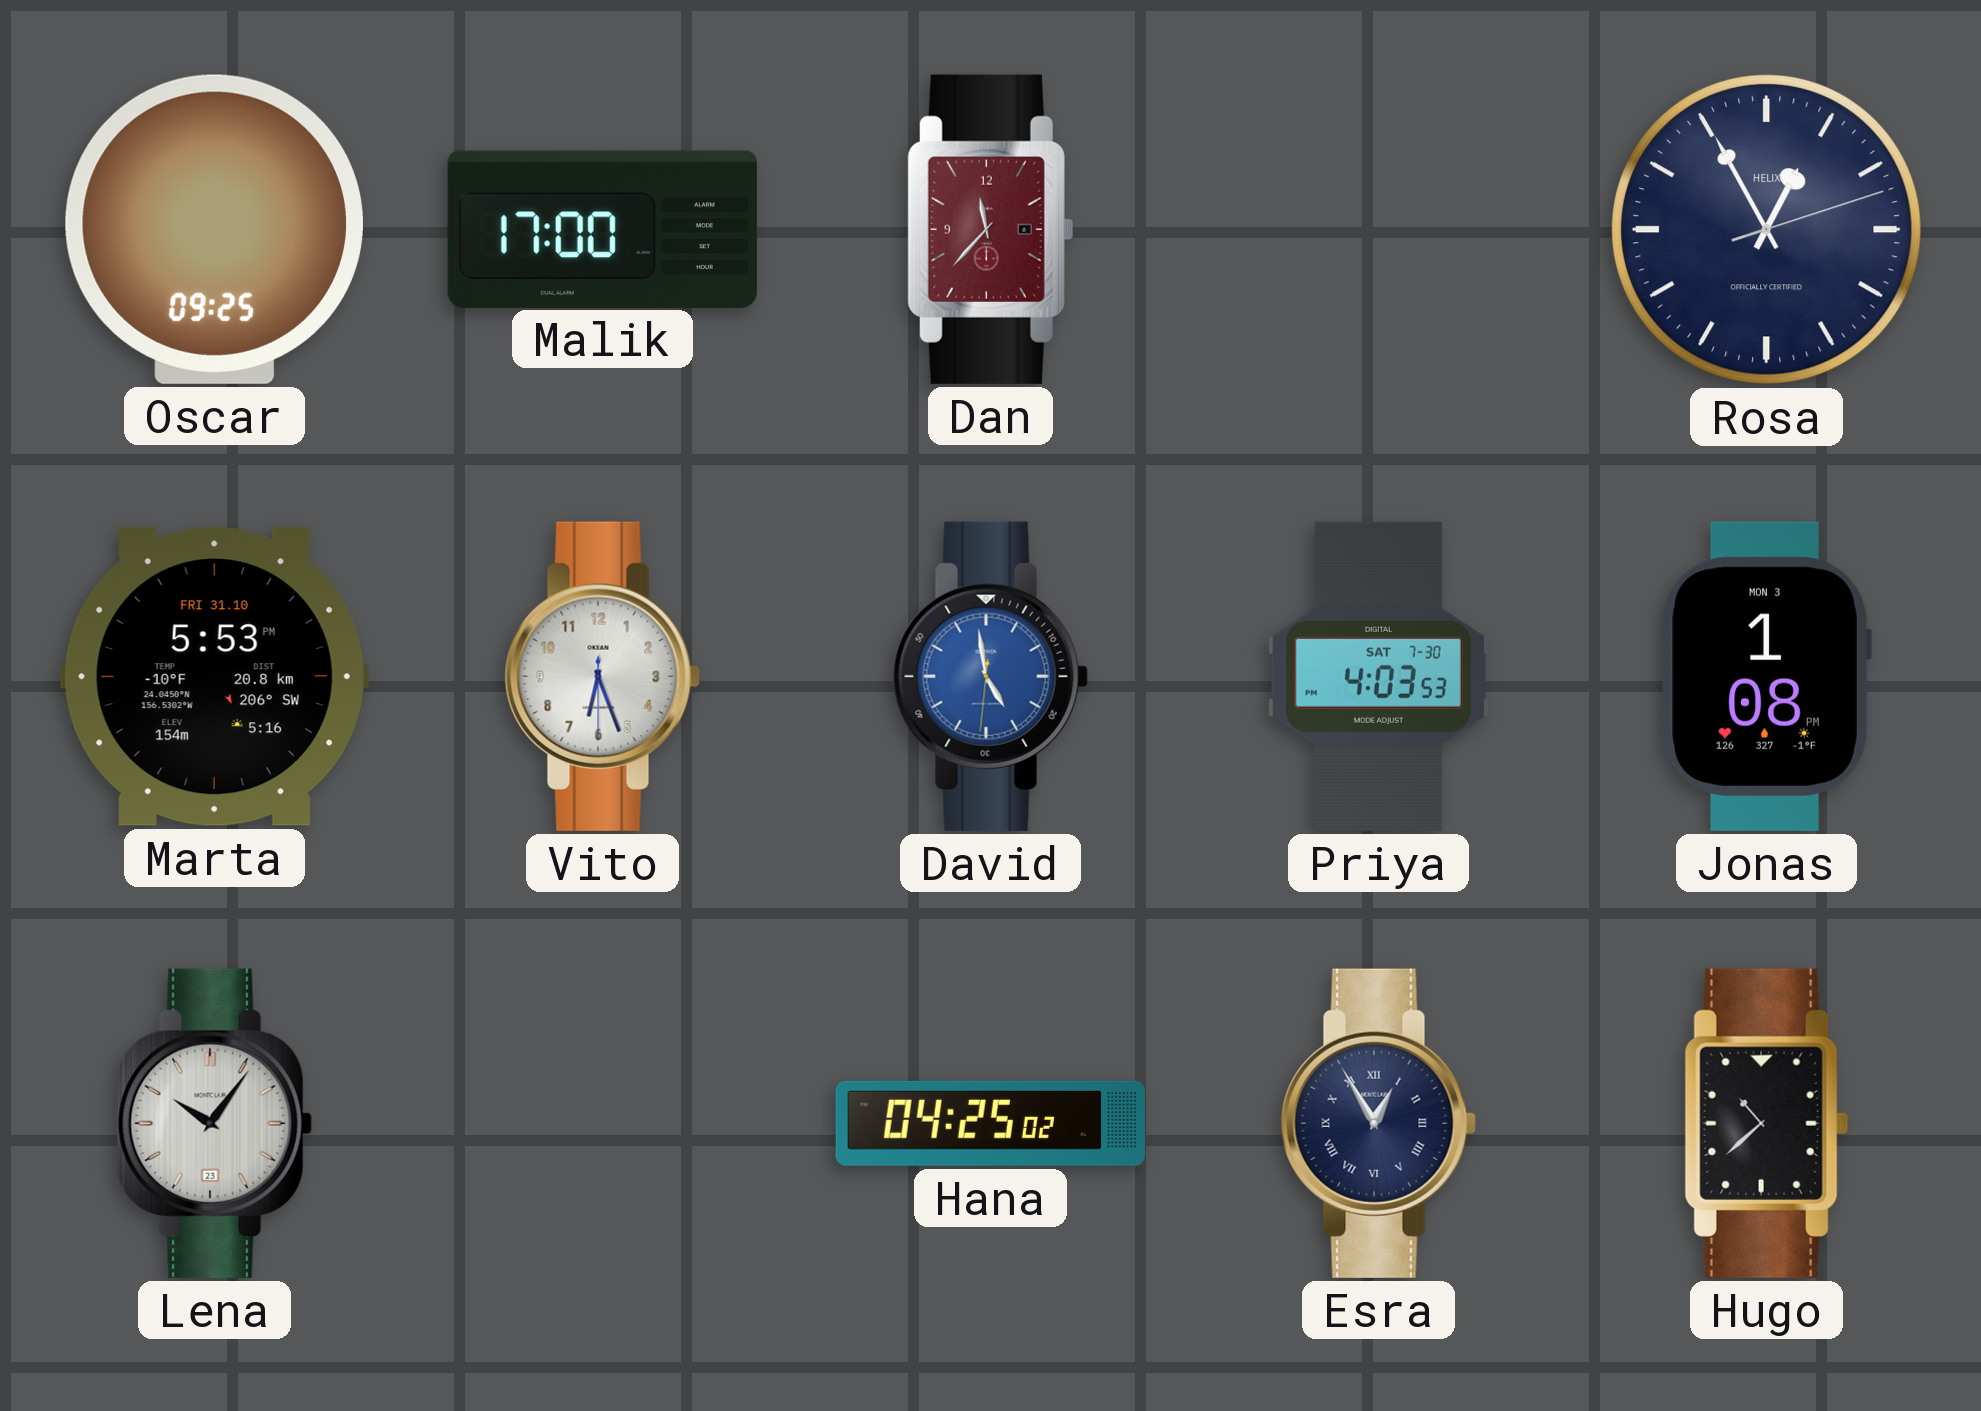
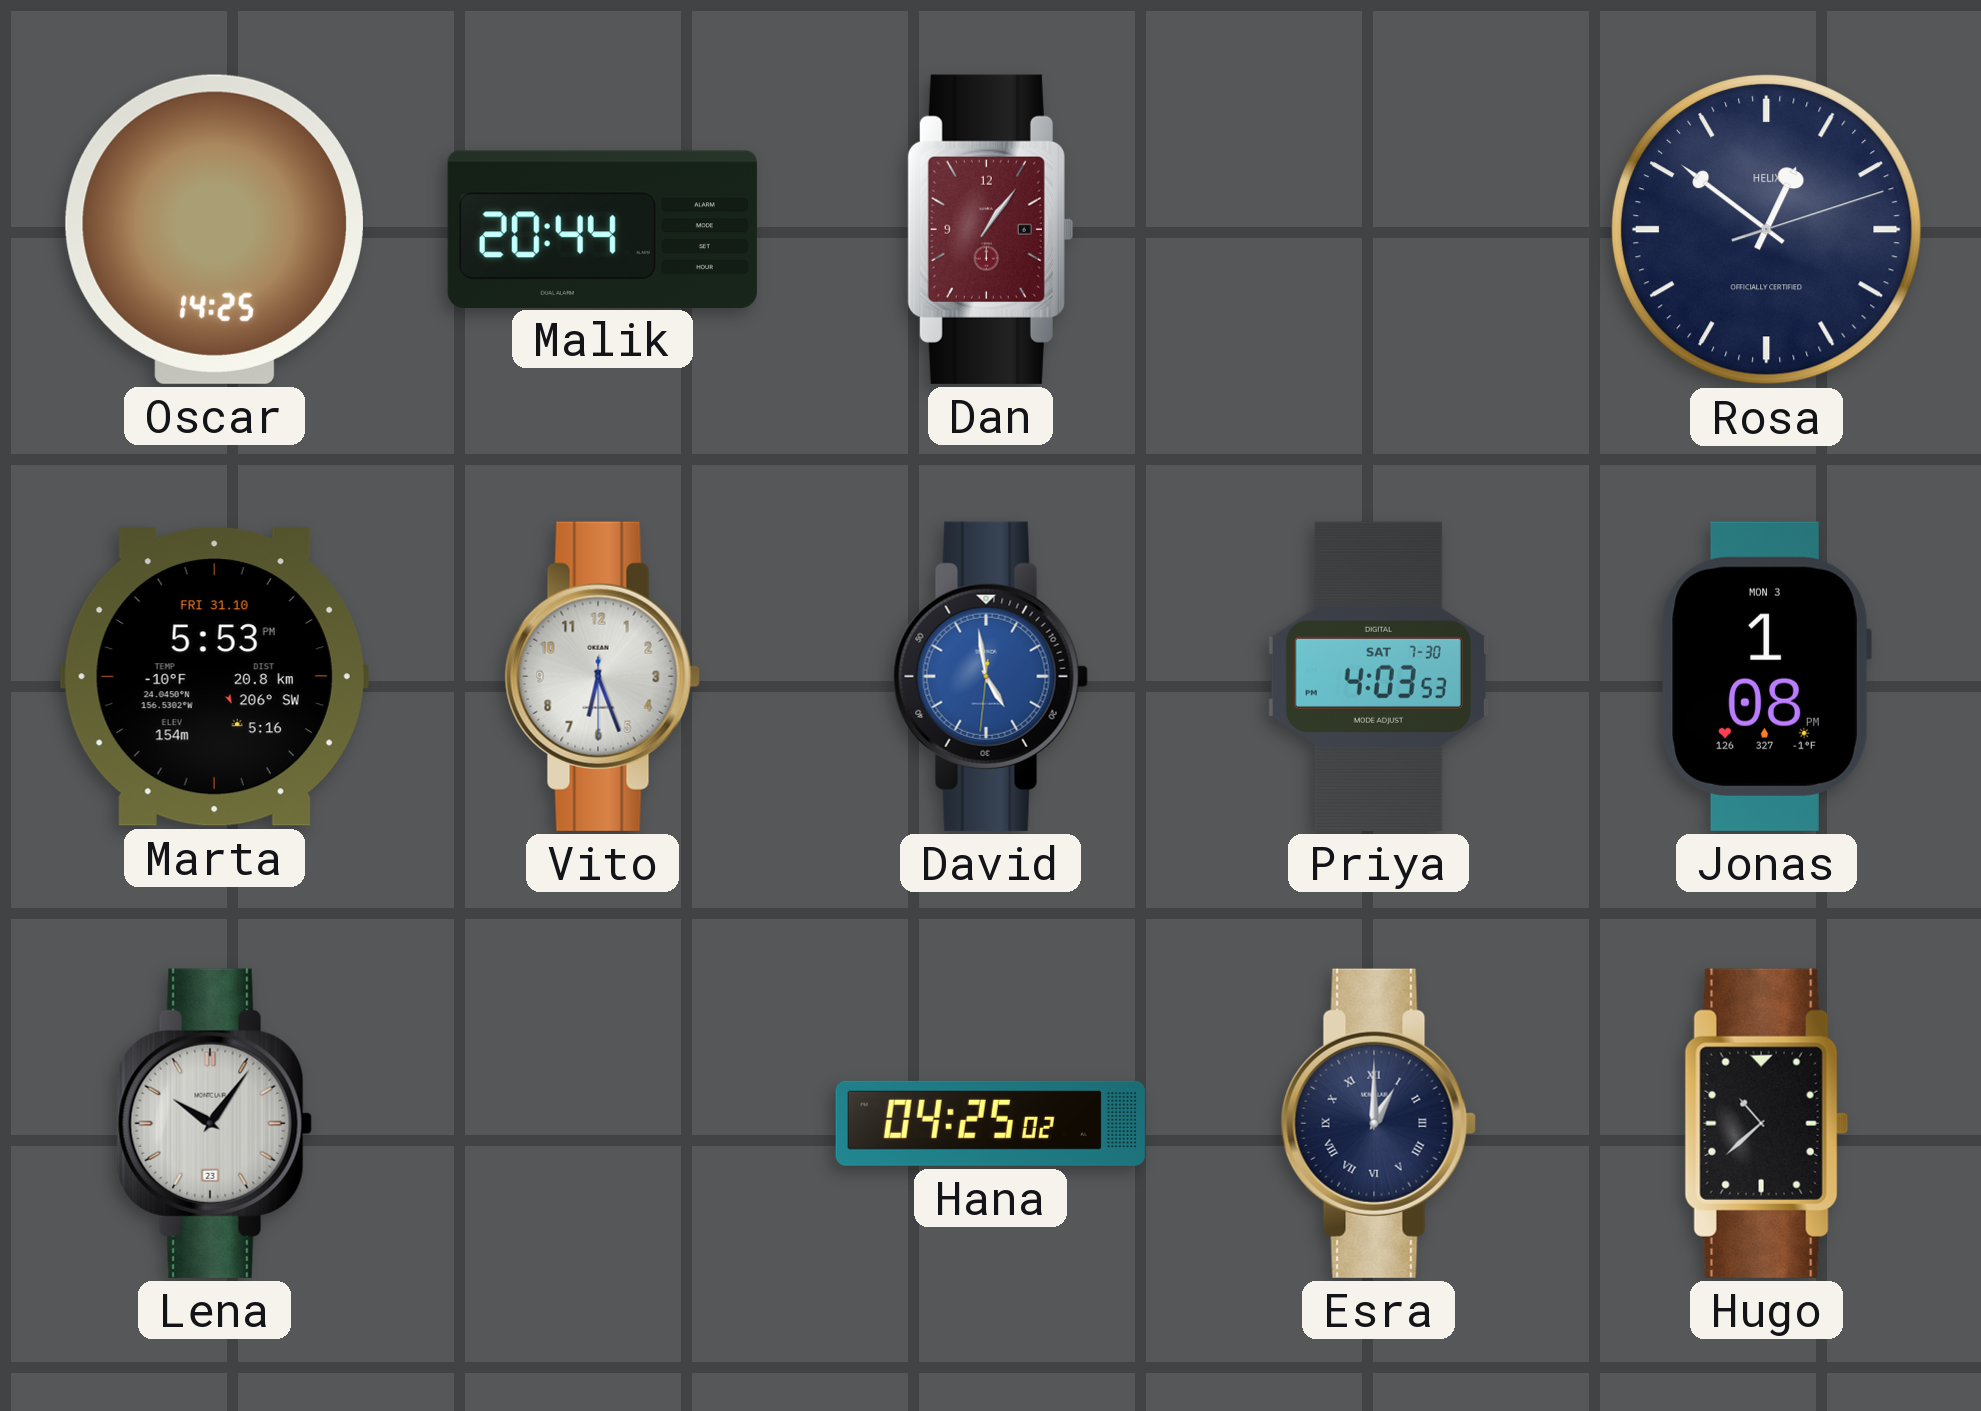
Oscar: 09:25 -> 14:25 (214, 229)
Malik: 17:00 -> 20:44 (602, 229)
Dan: 11:37 -> 1:06 (990, 229)
Rosa: 12:55 -> 12:51 (1766, 229)
Esra: 12:55 -> 1:00 (1378, 1123)
